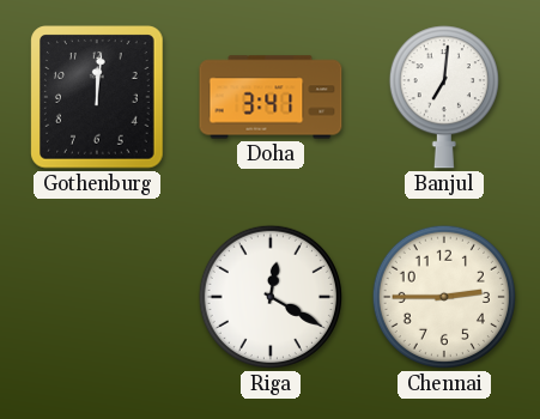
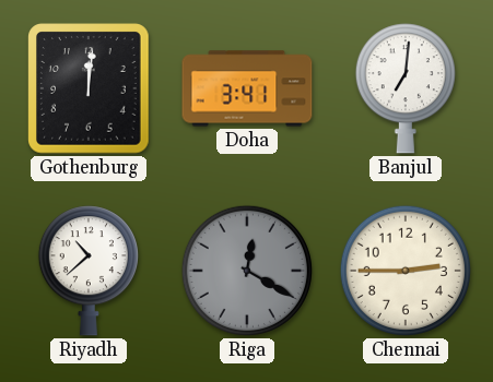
Riyadh: none -> 10:38 (89, 271)
Riga dial: white -> grey (247, 271)
